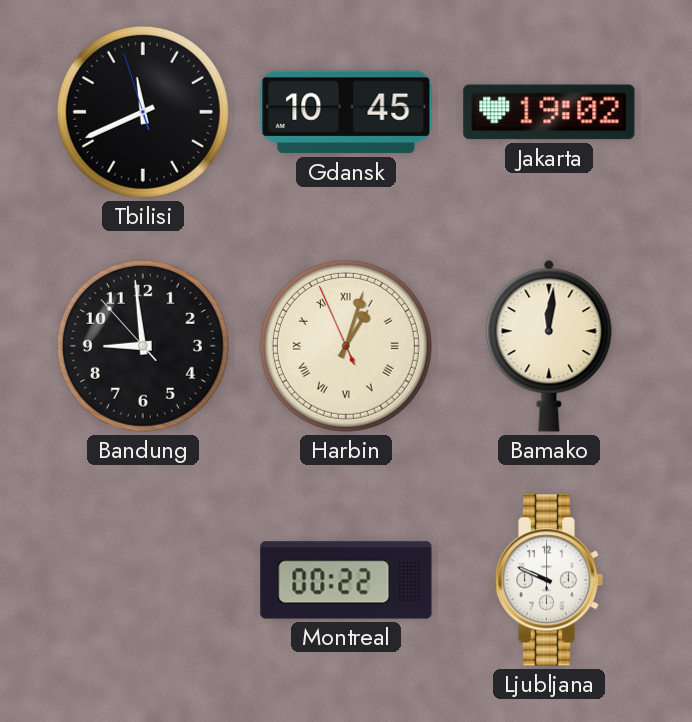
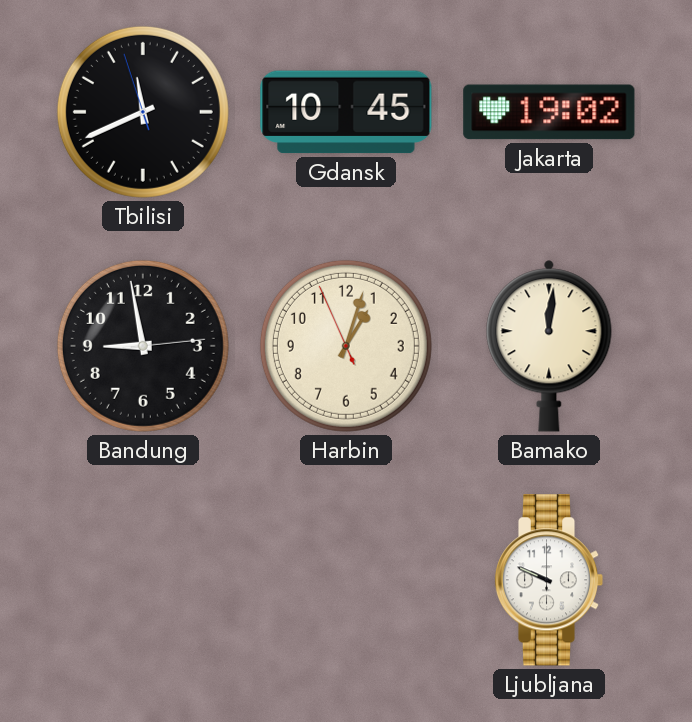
Bandung: 8:58:53 -> 8:58:14 (143, 346)
Harbin numerals: Roman -> Arabic (346, 346)
Montreal: 00:22 -> none (346, 580)
